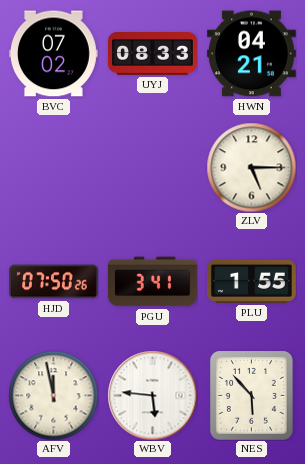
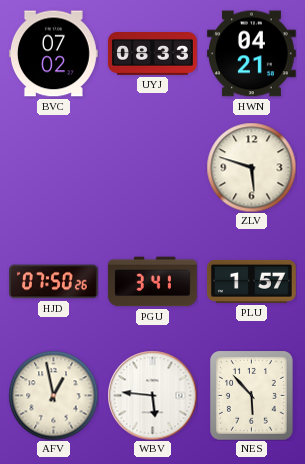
ZLV: 5:15 -> 5:48 (251, 167)
PLU: 1:55 -> 1:57 (252, 281)
AFV: 11:58 -> 12:58 (53, 395)
